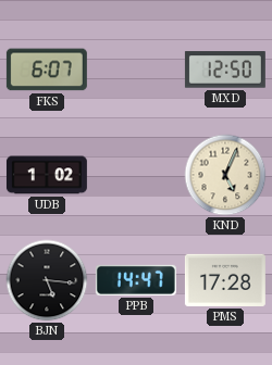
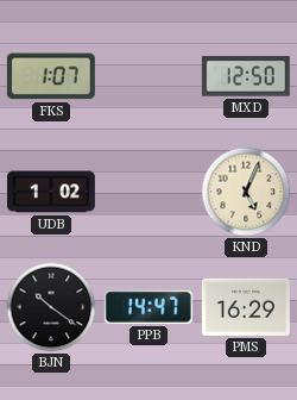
FKS: 6:07 -> 1:07 (51, 76)
BJN: 5:16 -> 10:21 (51, 307)
PMS: 17:28 -> 16:29 (246, 307)
